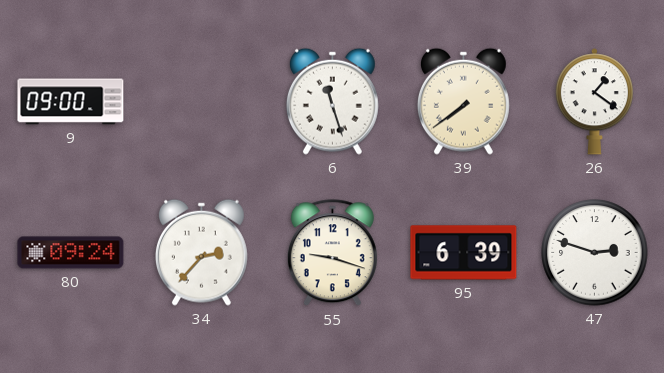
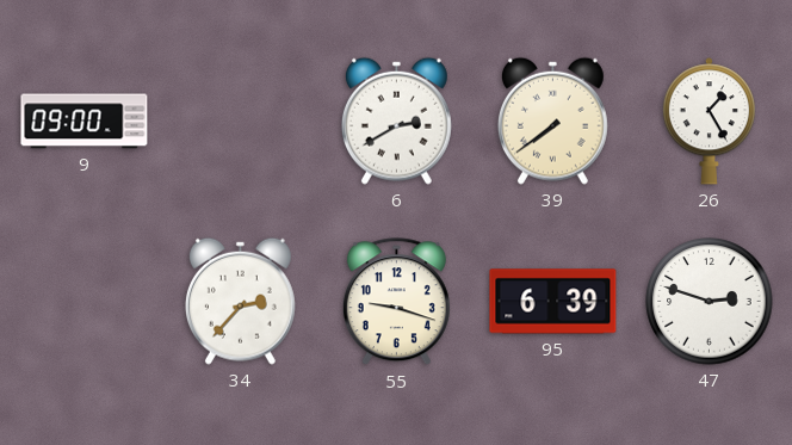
6: 11:27 -> 2:40 (396, 120)
26: 1:21 -> 1:25 (709, 122)
80: 09:24 -> none (71, 253)
